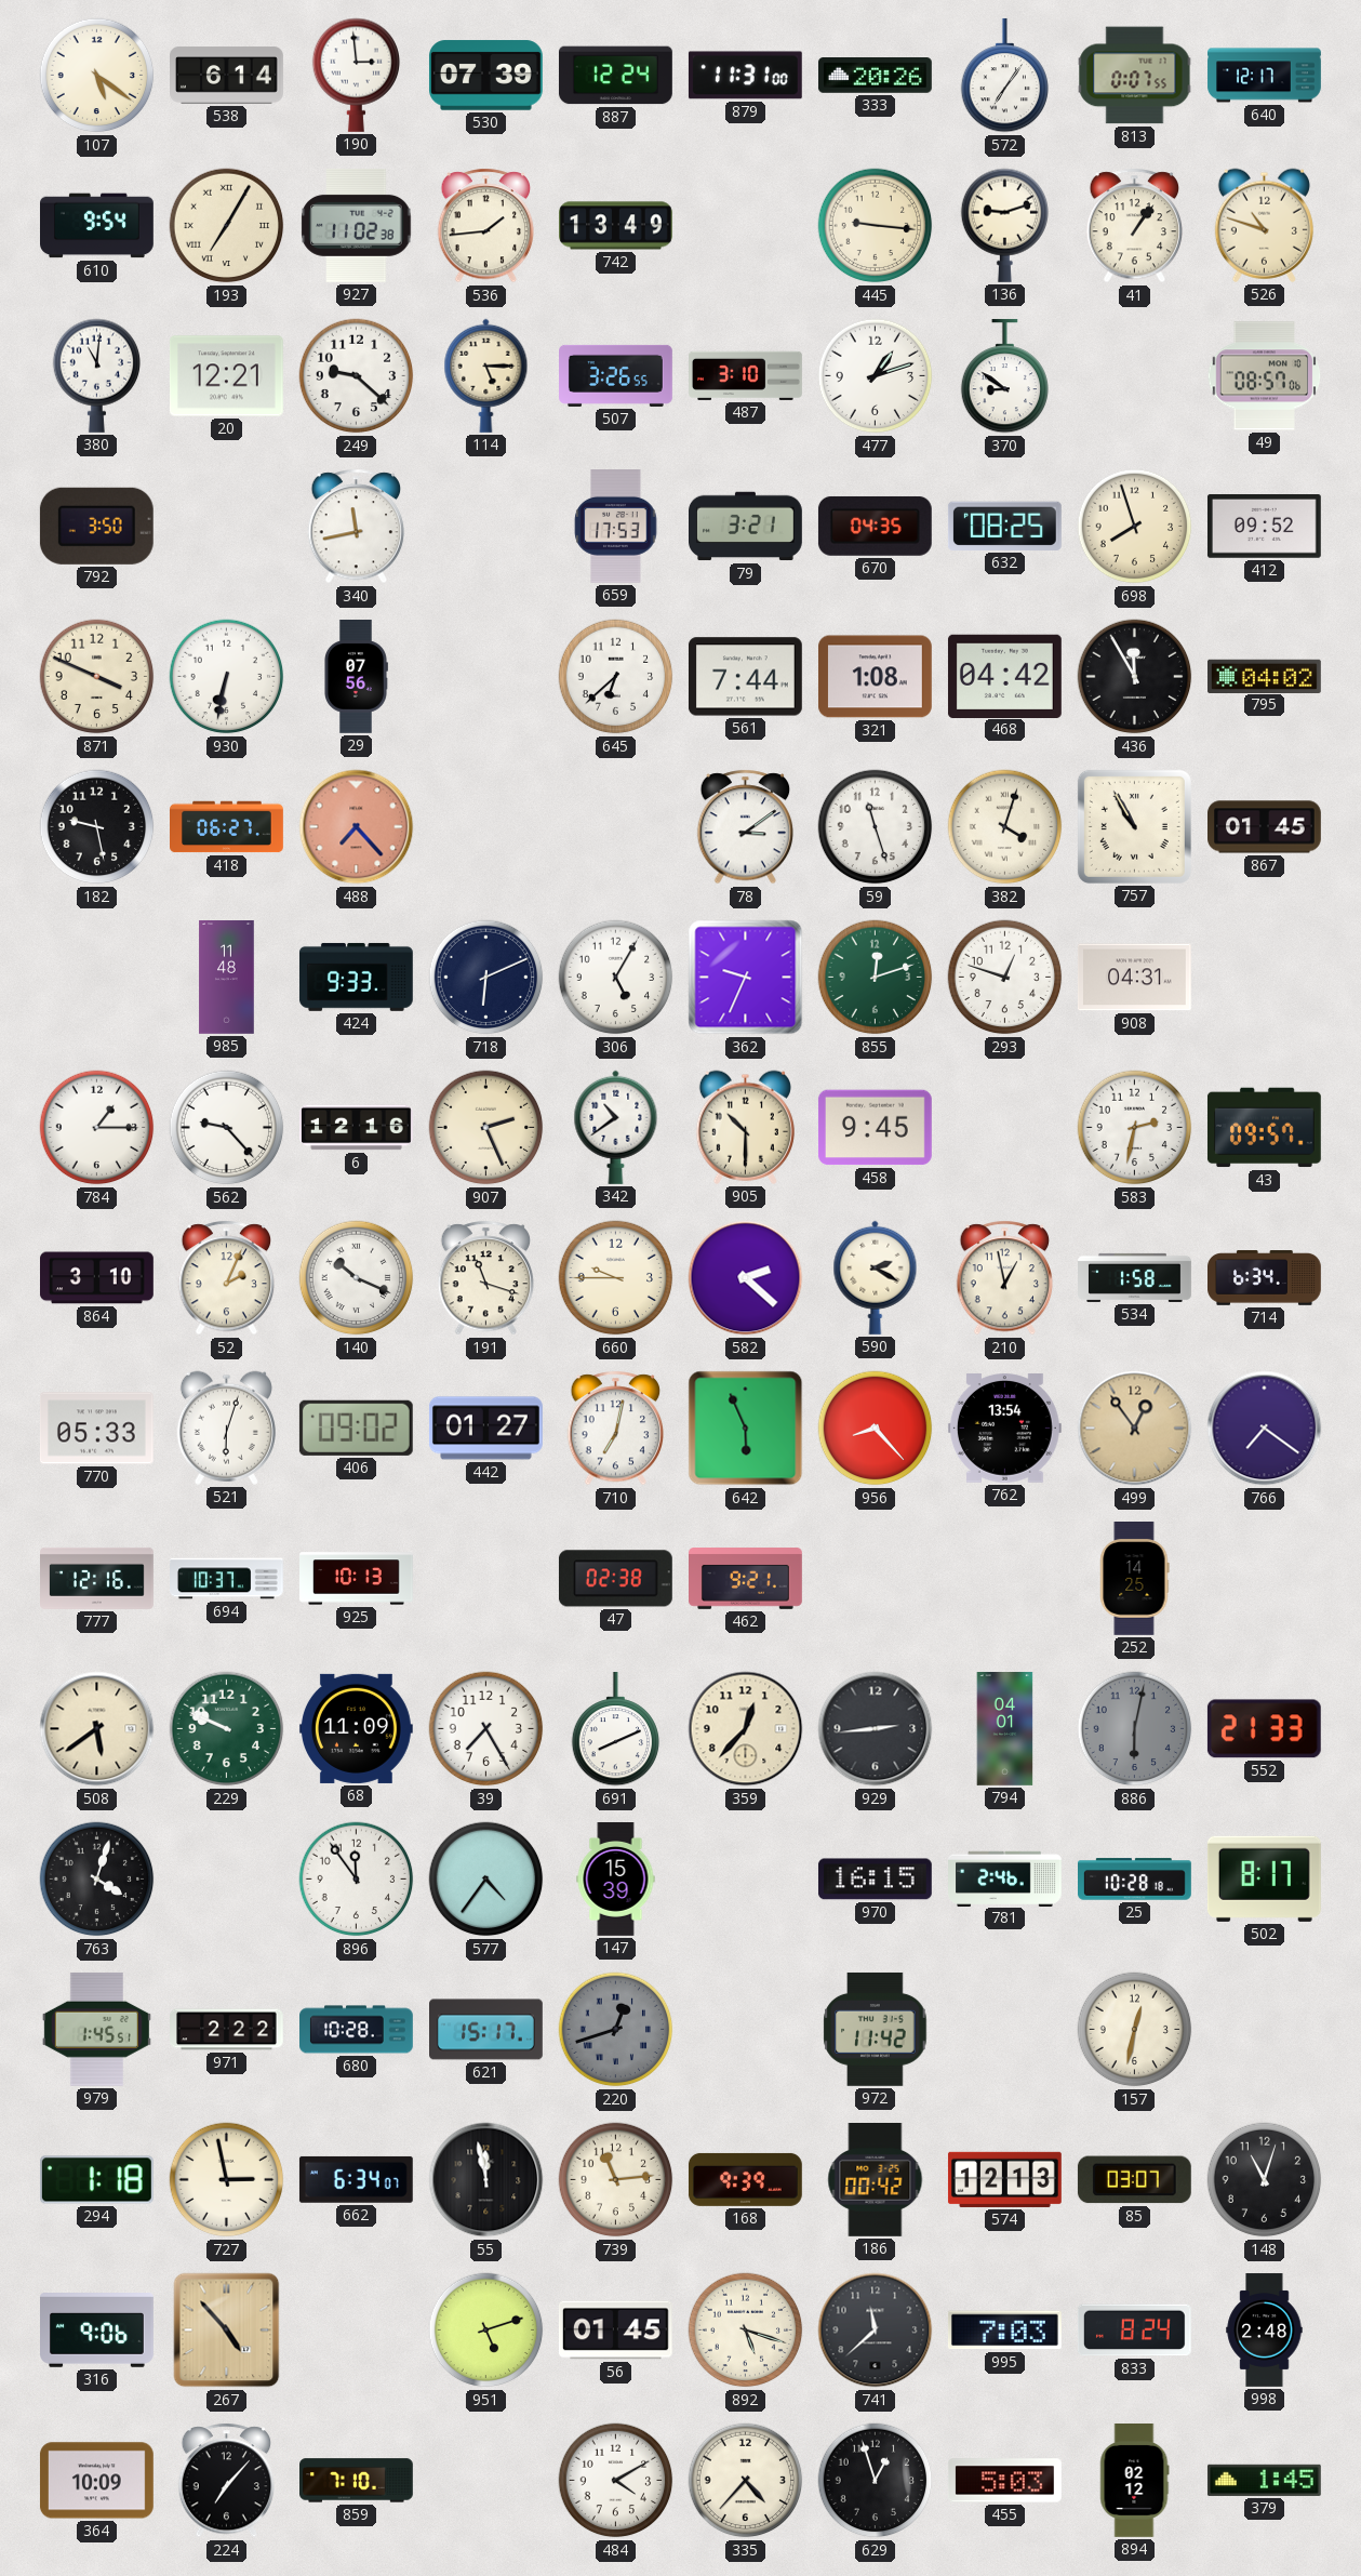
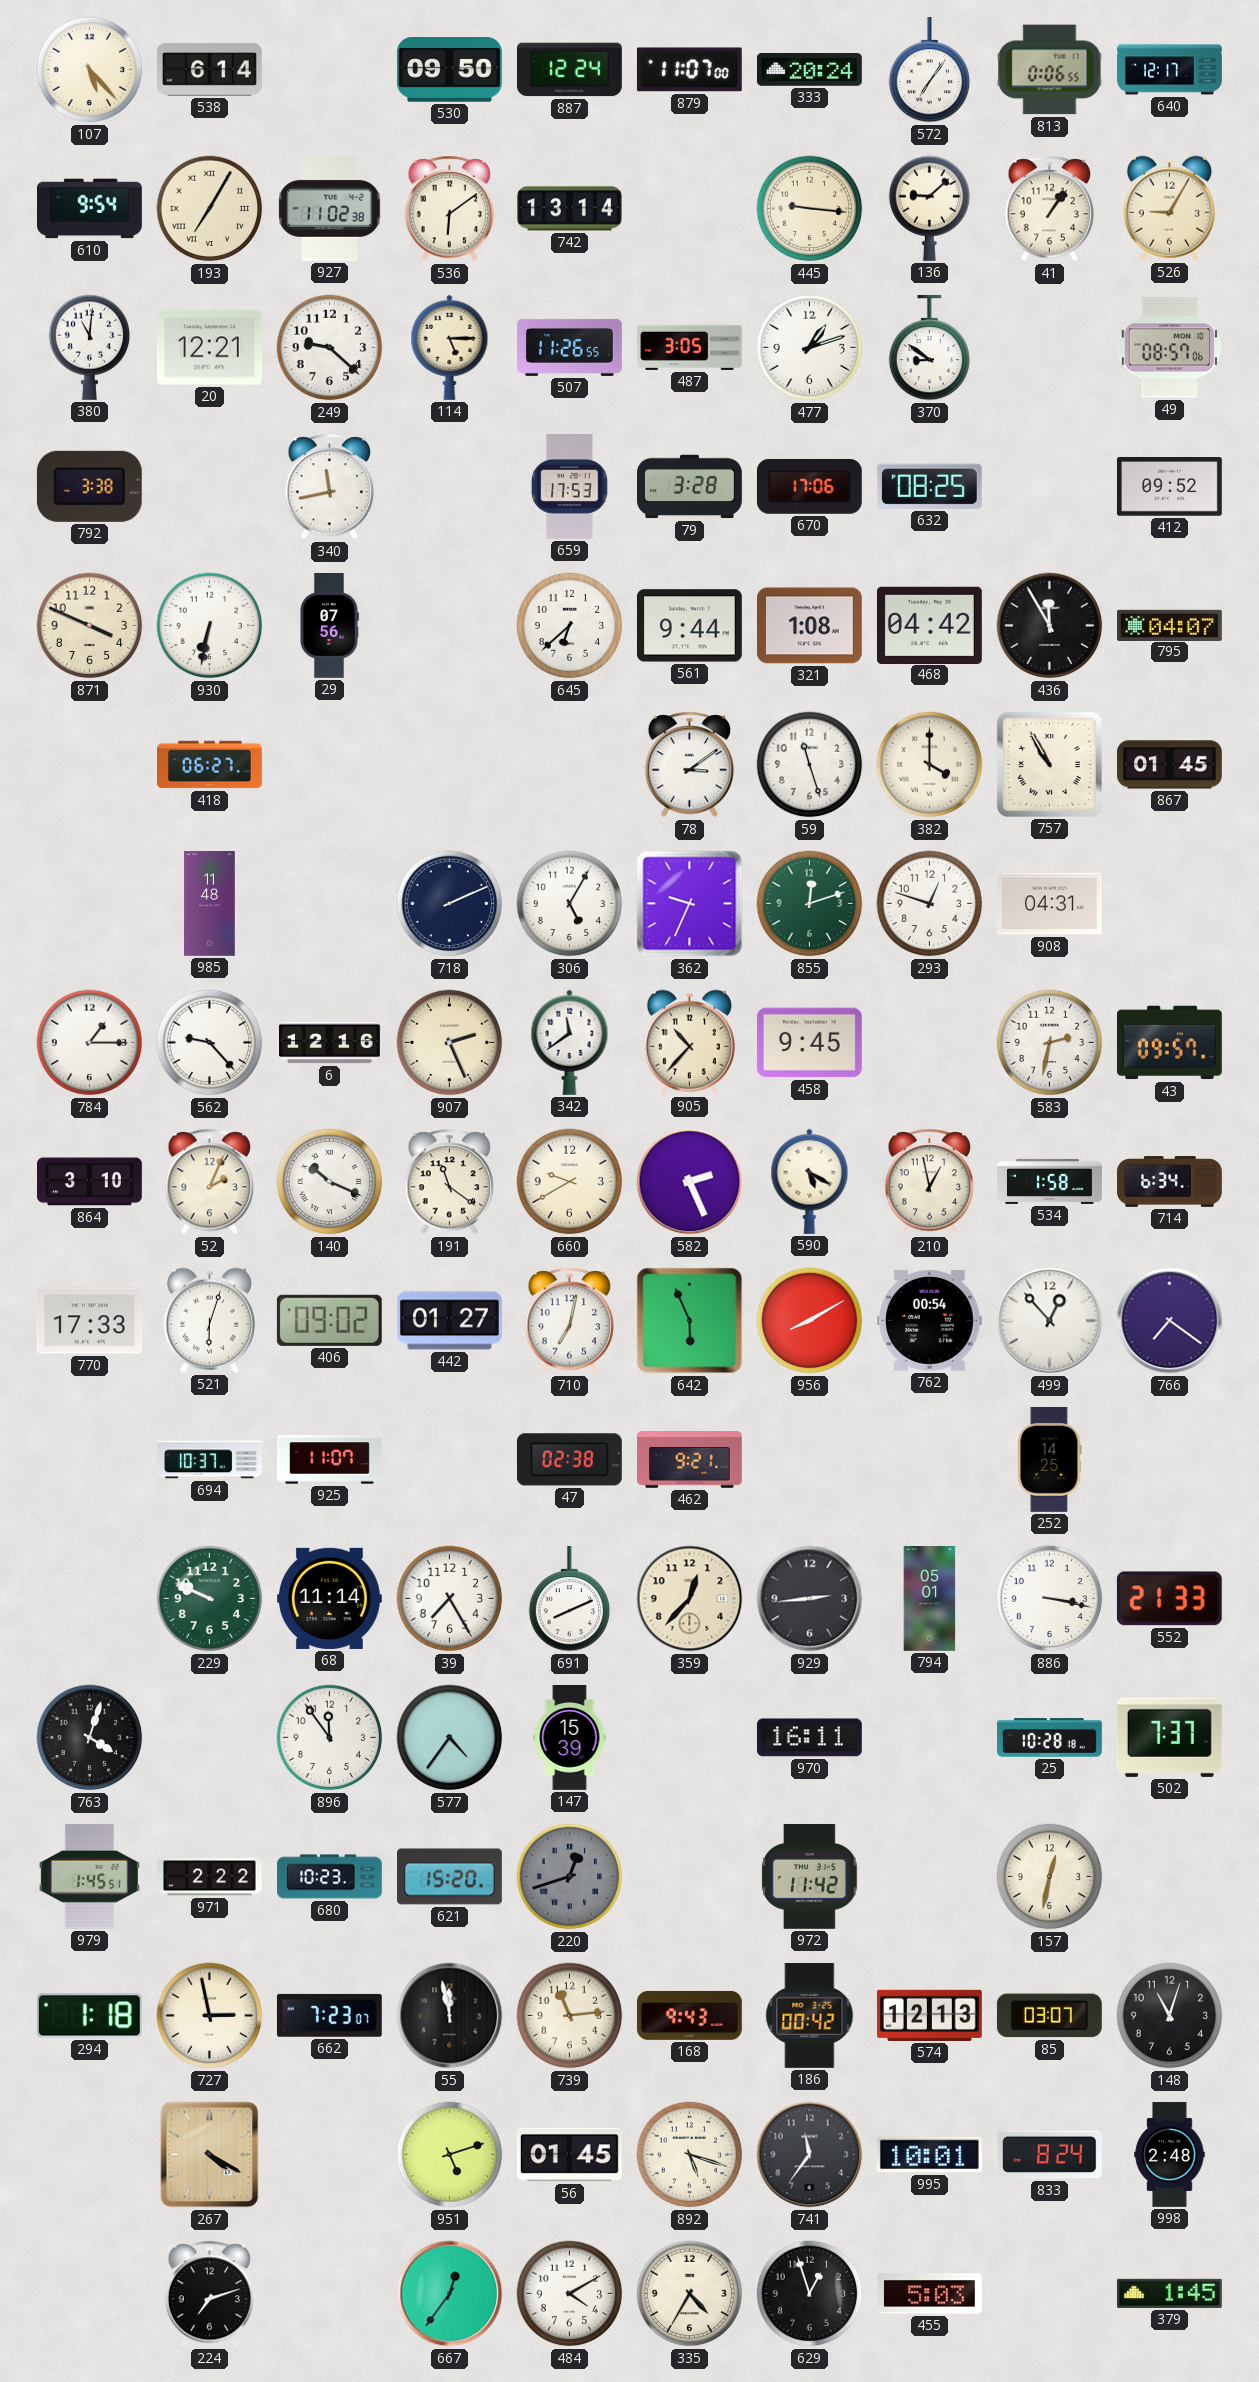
107: 5:21 -> 5:23 (90, 70)
190: 2:59 -> none (357, 75)
530: 07:39 -> 09:50 (449, 70)
879: 11:31 -> 11:07 (689, 70)
333: 20:26 -> 20:24 (809, 70)
813: 0:07 -> 0:06 (1050, 70)
536: 1:44 -> 6:09 (450, 209)
742: 13:49 -> 13:14 (570, 209)
136: 9:12 -> 9:08 (930, 208)
526: 10:48 -> 9:05 (1169, 208)
507: 3:26 -> 11:26 (570, 347)
487: 3:10 -> 3:05 (690, 347)
792: 3:50 -> 3:38 (89, 486)
79: 3:21 -> 3:28 (690, 487)
670: 04:35 -> 17:06 (809, 486)
698: 7:57 -> none (1135, 527)
561: 7:44 -> 9:44 (689, 626)
795: 04:02 -> 04:07 (1170, 625)
182: 9:28 -> none (97, 827)
488: 7:23 -> none (357, 827)
382: 4:03 -> 4:00 (930, 765)
424: 9:33 -> none (356, 977)
718: 6:11 -> 2:11 (450, 904)
342: 10:39 -> 11:39 (570, 1042)
905: 10:30 -> 10:37 (689, 1042)
191: 11:18 -> 11:21 (450, 1182)
660: 9:45 -> 9:40 (570, 1182)
582: 2:22 -> 2:26 (690, 1182)
590: 2:20 -> 5:20 (810, 1181)
770: 05:33 -> 17:33 (89, 1321)
956: 8:23 -> 8:10 (810, 1321)
762: 13:54 -> 00:54 (929, 1321)
499: 12:54 -> 12:53 (1050, 1321)
499 dial: champagne -> white (1050, 1321)
777: 12:16 -> none (97, 1578)
925: 10:13 -> 11:07 (330, 1460)
508: 5:39 -> none (97, 1729)
68: 11:09 -> 11:14 (329, 1598)
794: 04:01 -> 05:01 (930, 1599)
886: 6:02 -> 3:17 (1050, 1599)
886 dial: grey -> white (1050, 1599)
970: 16:15 -> 16:11 (809, 1738)
781: 2:46 -> none (1005, 1878)
502: 8:17 -> 7:37 (1169, 1737)
680: 10:28 -> 10:23 (330, 1877)
621: 15:17 -> 15:20 (450, 1877)
662: 6:34 -> 7:23 (329, 2015)
168: 9:39 -> 9:43 (689, 2015)
316: 9:06 -> none (97, 2331)
267: 4:53 -> 4:20 (210, 2155)
741: 11:38 -> 11:36 (810, 2155)
995: 7:03 -> 10:01 (929, 2155)
364: 10:09 -> none (96, 2481)
224: 7:07 -> 7:12 (210, 2294)
859: 7:10 -> none (357, 2481)
667: none -> 12:36 (450, 2294)
335: 4:37 -> 4:35 (690, 2294)
894: 02:12 -> none (1135, 2481)
